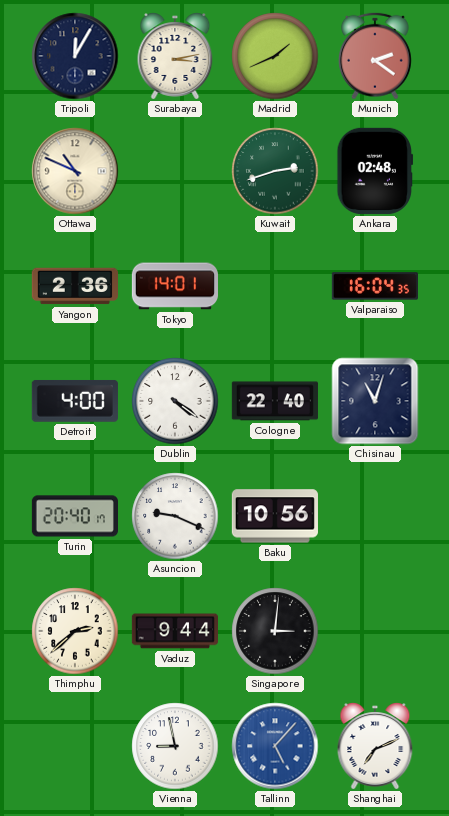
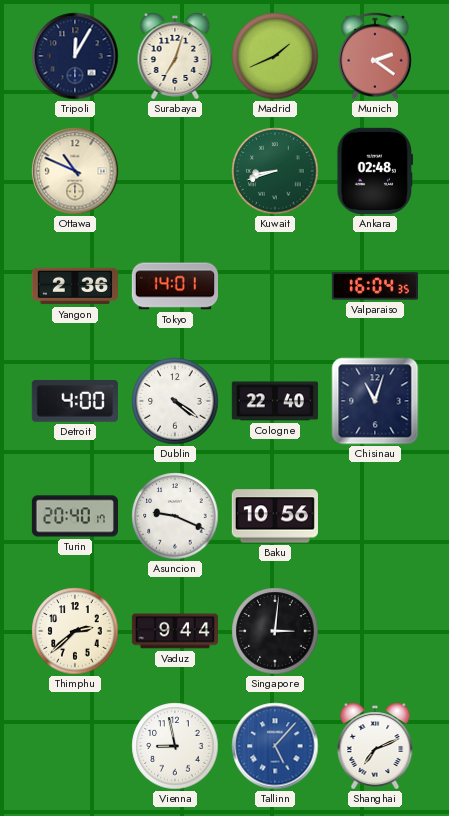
Surabaya: 3:13 -> 7:03 (175, 56)
Kuwait: 2:42 -> 8:42 (275, 171)
